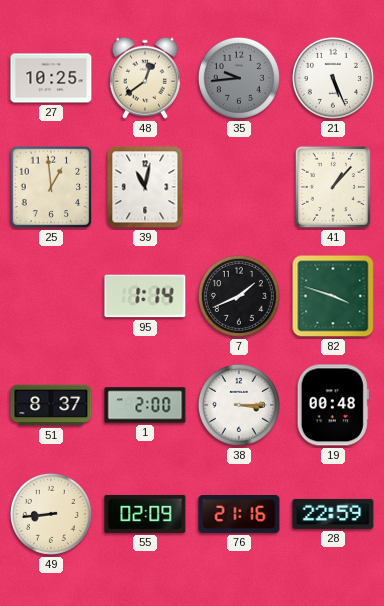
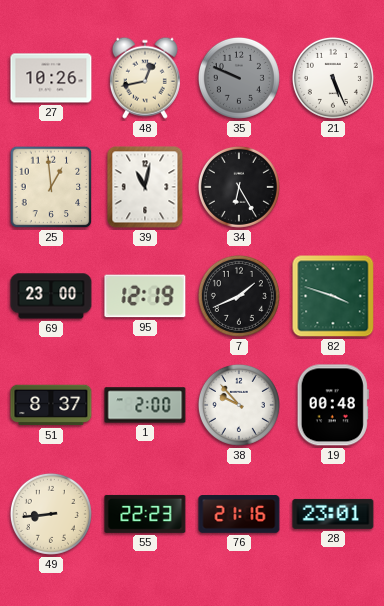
27: 10:25 -> 10:26 (51, 78)
48: 12:39 -> 12:43 (145, 78)
35: 9:44 -> 9:49 (239, 78)
34: none -> 6:25 (239, 187)
41: 1:07 -> none (333, 187)
69: none -> 23:00 (51, 296)
95: 1:14 -> 12:19 (145, 296)
38: 3:15 -> 9:53 (239, 405)
55: 02:09 -> 22:23 (145, 514)
28: 22:59 -> 23:01 (333, 514)
